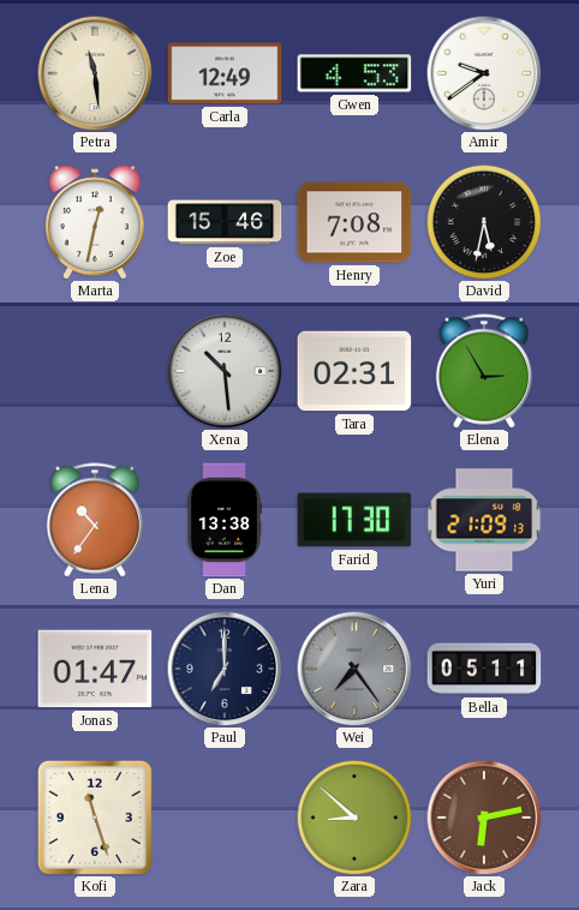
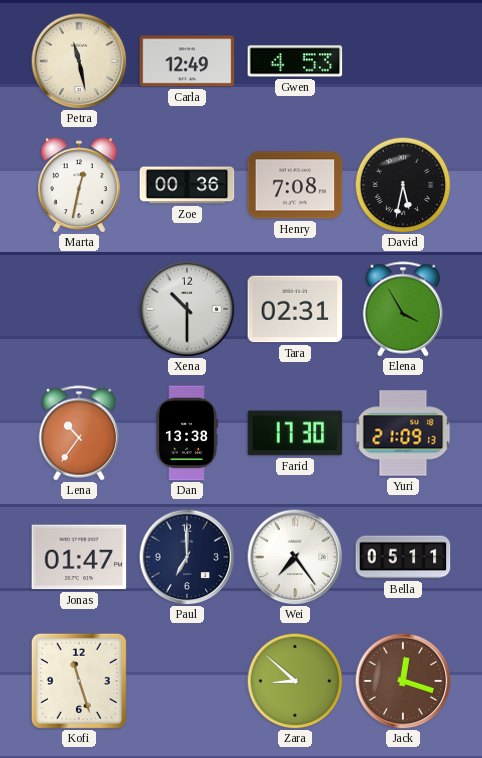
Petra: 11:29 -> 11:28 (79, 61)
Amir: 9:39 -> none (484, 73)
Zoe: 15:46 -> 00:36 (187, 185)
Xena: 10:29 -> 10:30 (187, 309)
Elena: 2:55 -> 3:55 (402, 309)
Wei dial: grey -> white (295, 557)
Jack: 6:13 -> 12:18 (403, 681)
